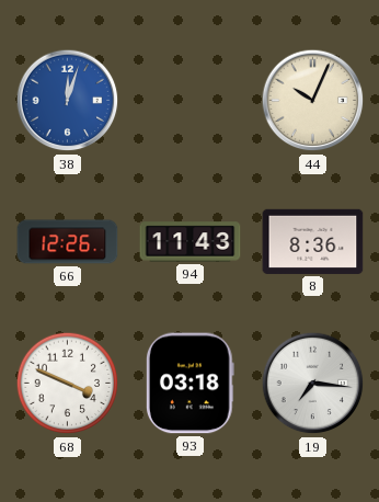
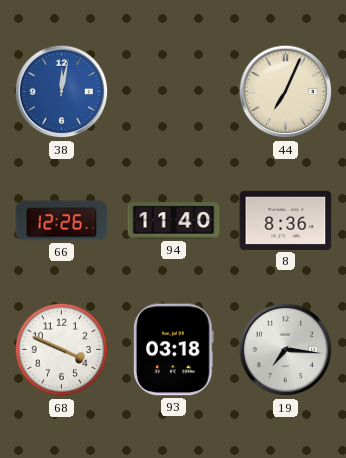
38: 12:03 -> 12:02 (62, 92)
44: 10:04 -> 7:04 (286, 92)
94: 11:43 -> 11:40 (174, 221)
